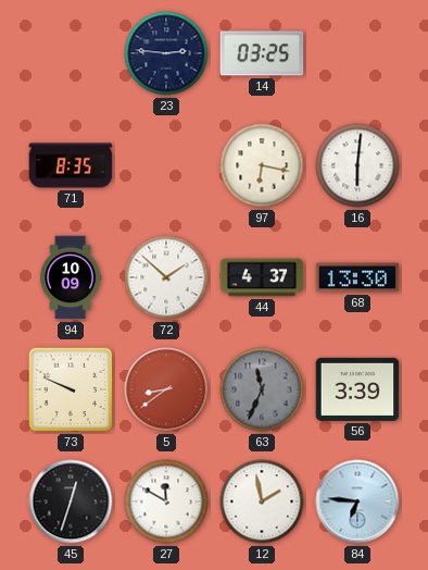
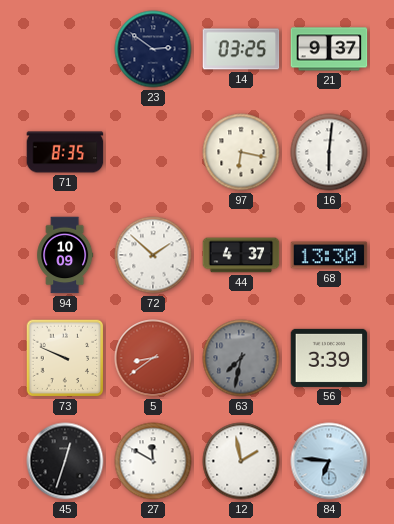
23: 2:46 -> 2:51 (153, 49)
21: none -> 9:37 (329, 49)
63: 11:34 -> 7:32 (241, 358)
